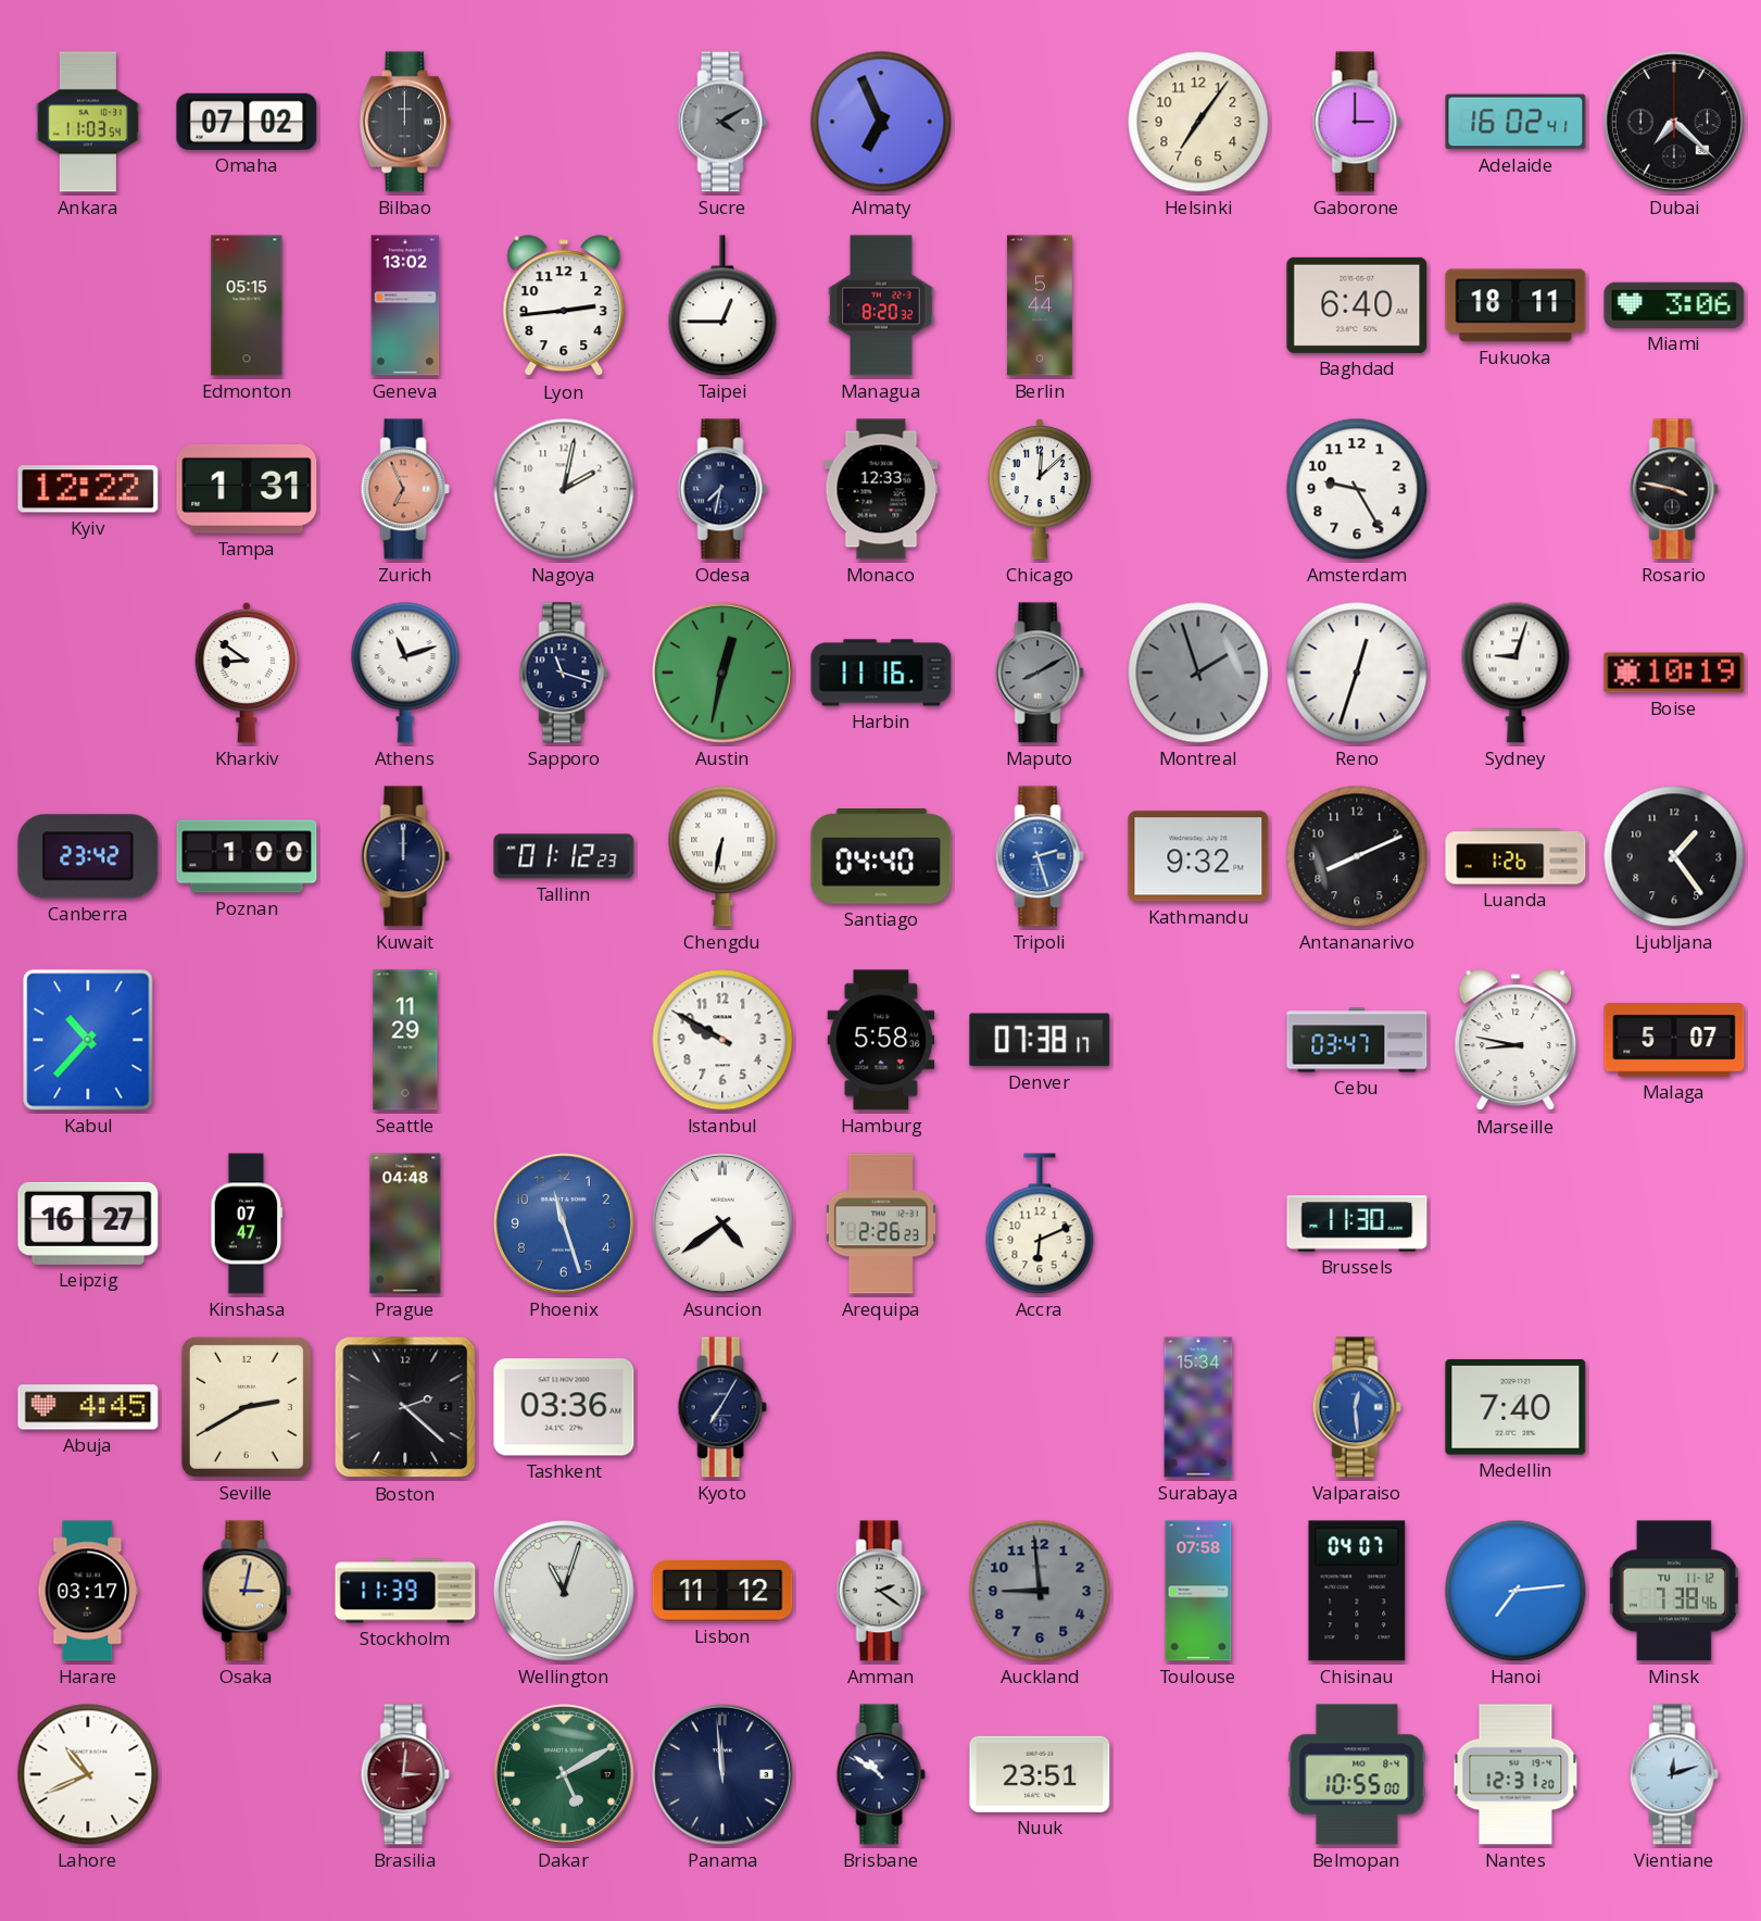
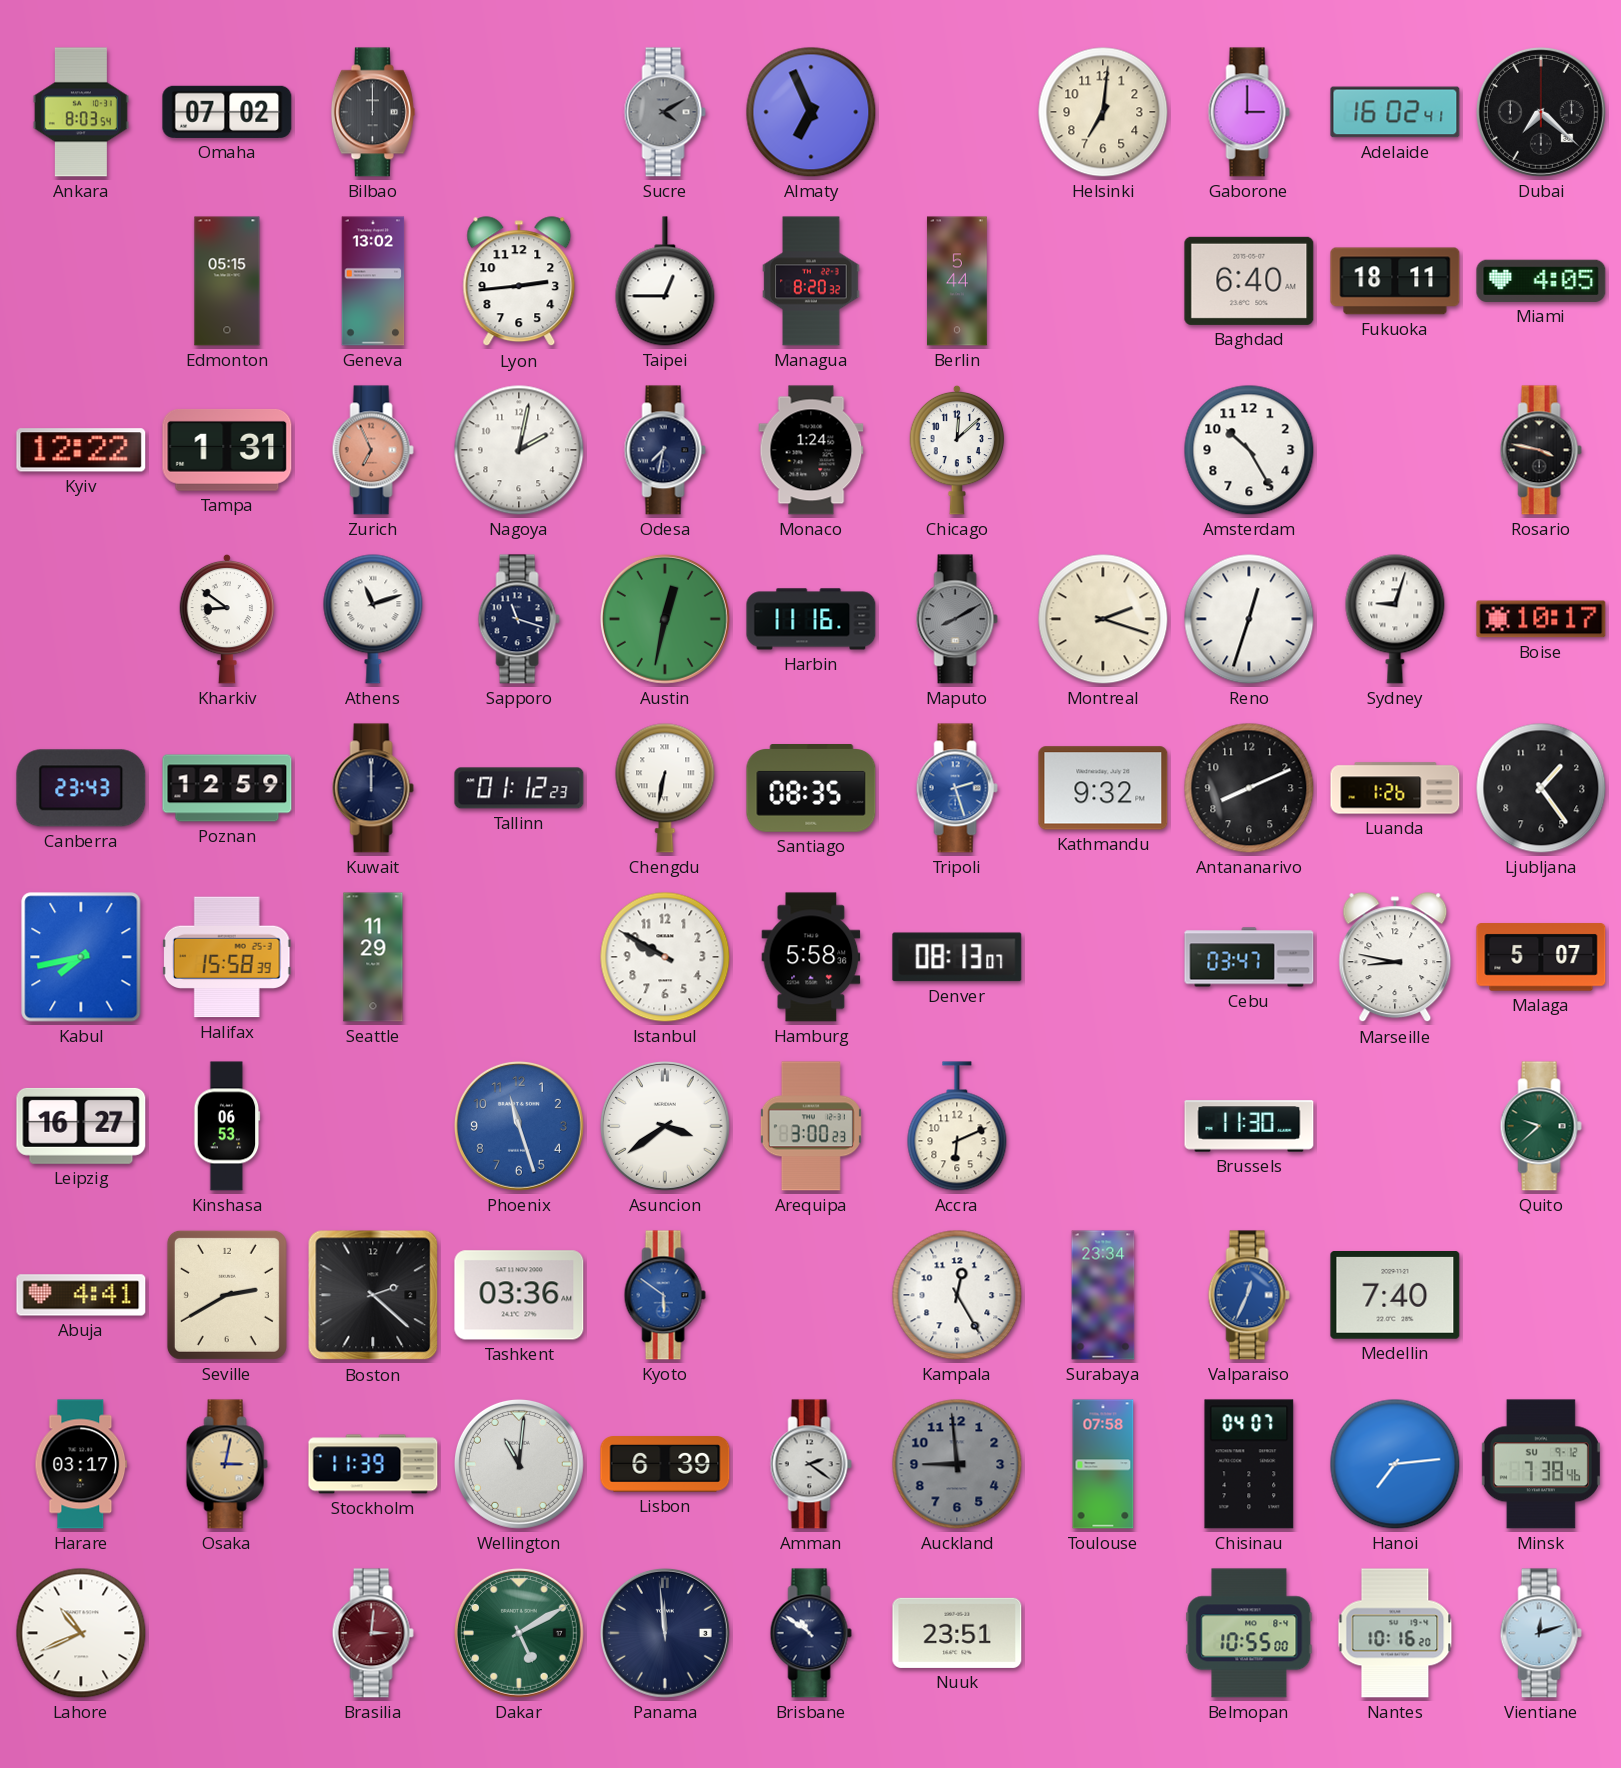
Ankara: 11:03 -> 8:03 (81, 112)
Helsinki: 7:06 -> 7:01 (1103, 112)
Miami: 3:06 -> 4:05 (1541, 281)
Monaco: 12:33 -> 1:24 (811, 450)
Amsterdam: 9:25 -> 10:25 (1249, 450)
Montreal: 1:57 -> 2:18 (1103, 619)
Montreal dial: grey -> cream (1103, 619)
Boise: 10:19 -> 10:17 (1541, 619)
Canberra: 23:42 -> 23:43 (81, 788)
Poznan: 1:00 -> 12:59 (227, 788)
Santiago: 04:40 -> 08:35 (811, 788)
Kabul: 10:37 -> 7:43 (81, 957)
Halifax: none -> 15:58 (227, 957)
Denver: 07:38 -> 08:13 (957, 957)
Kinshasa: 07:47 -> 06:53 (227, 1126)
Prague: 04:48 -> none (405, 1223)
Asuncion: 4:39 -> 3:39 (665, 1126)
Arequipa: 2:26 -> 3:00 (811, 1126)
Quito: none -> 9:38 (1541, 1126)
Abuja: 4:45 -> 4:41 (81, 1295)
Kyoto: 7:05 -> 5:51 (665, 1295)
Kyoto dial: navy -> blue (665, 1295)
Kampala: none -> 12:25 (957, 1295)
Surabaya: 15:34 -> 23:34 (1103, 1295)
Valparaiso: 12:29 -> 12:34 (1249, 1295)
Wellington: 11:03 -> 11:01 (519, 1464)
Lisbon: 11:12 -> 6:39 (665, 1464)
Minsk date: TU 11-12 -> SU 9-12 (1541, 1464)
Nantes: 12:31 -> 10:16 (1395, 1633)
